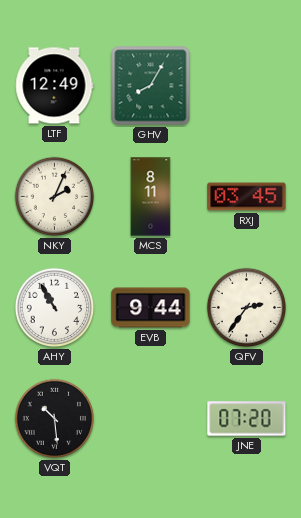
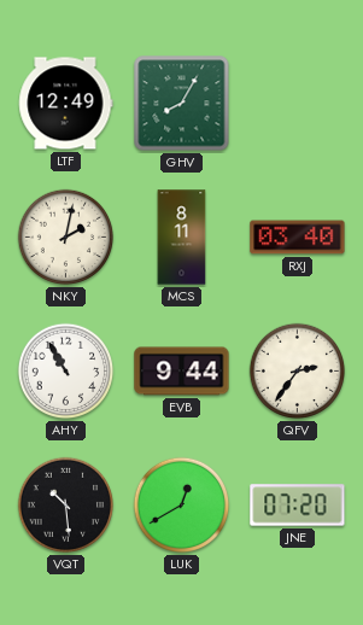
NKY: 2:04 -> 2:02 (66, 238)
RXJ: 03:45 -> 03:40 (298, 238)
LUK: none -> 12:40 (182, 506)
